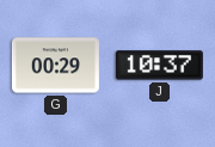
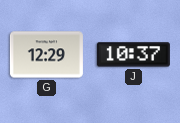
G: 00:29 -> 12:29 (46, 55)
